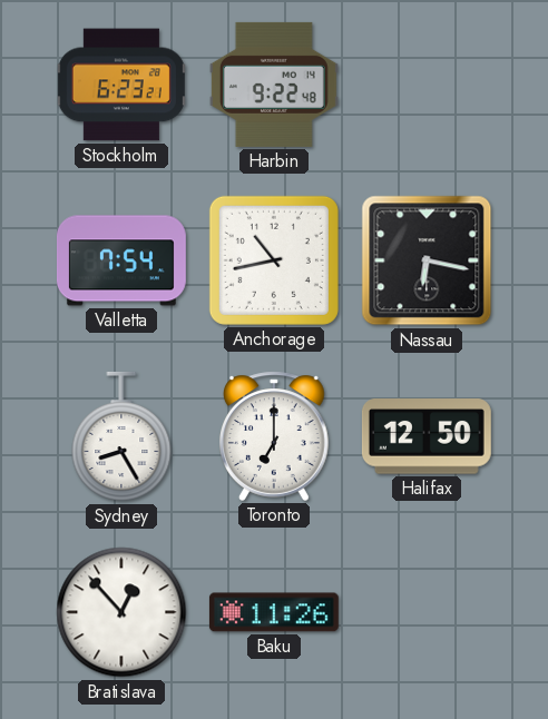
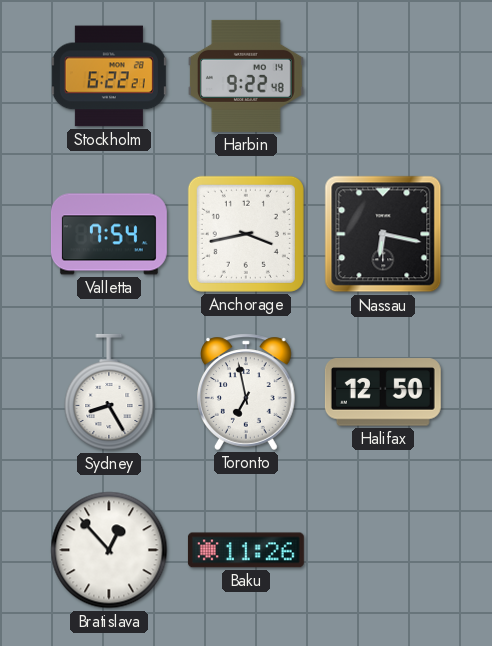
Stockholm: 6:23 -> 6:22 (109, 76)
Anchorage: 10:43 -> 3:43 (246, 234)
Toronto: 7:00 -> 6:58 (247, 392)
